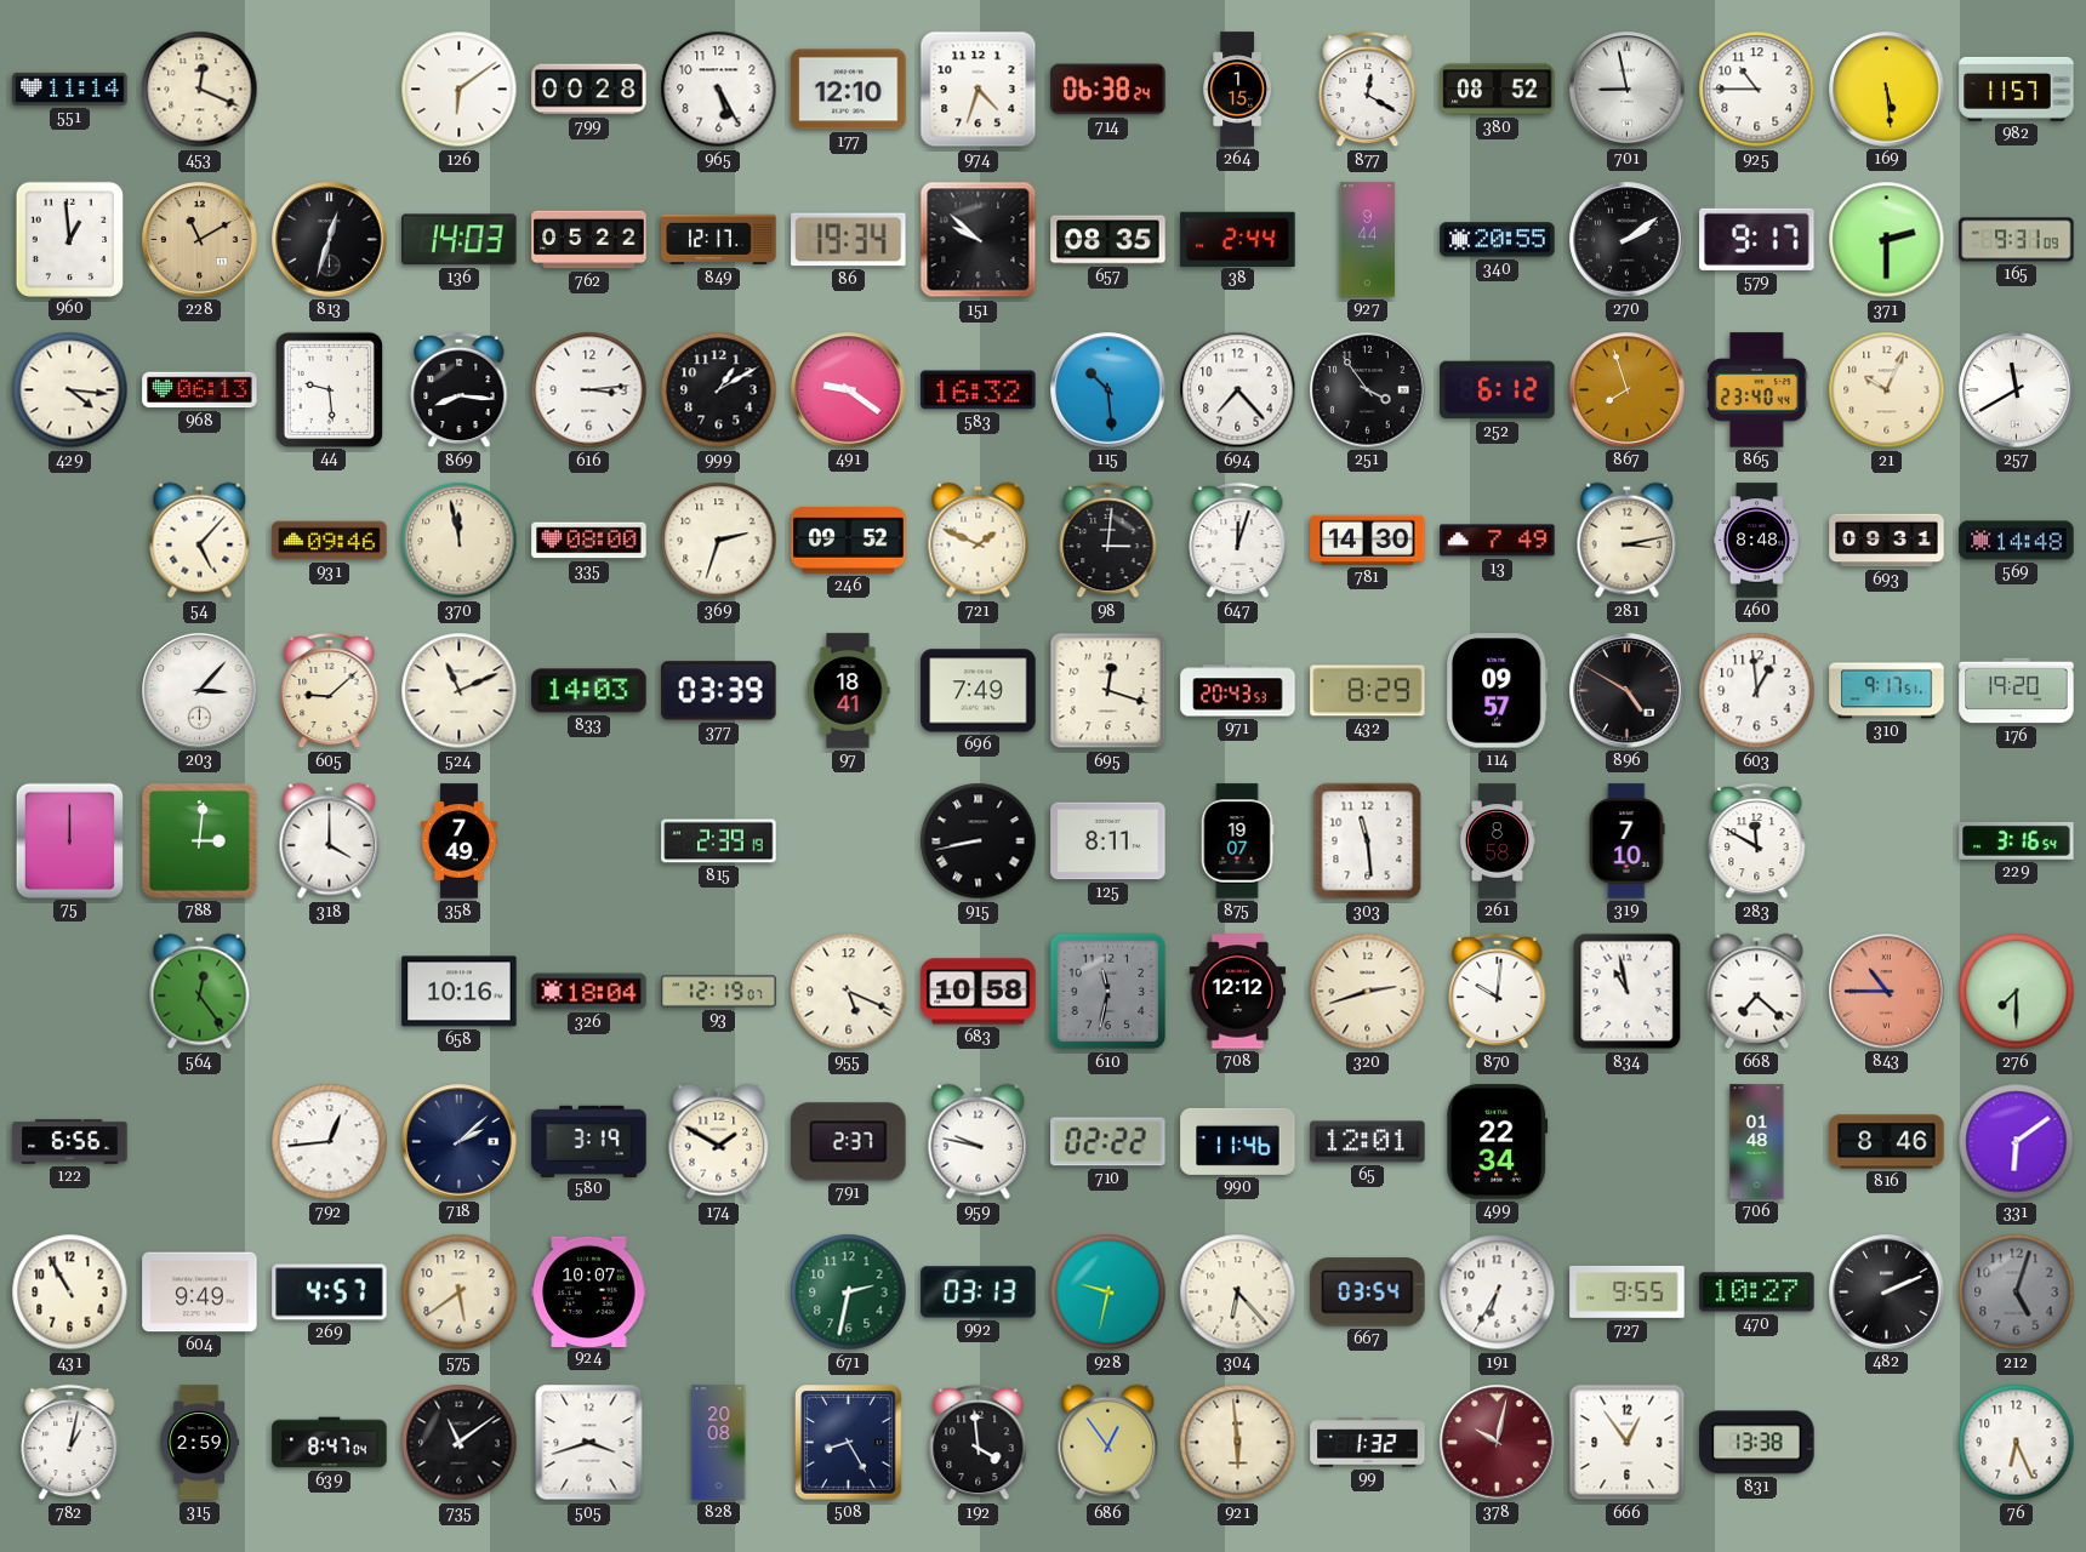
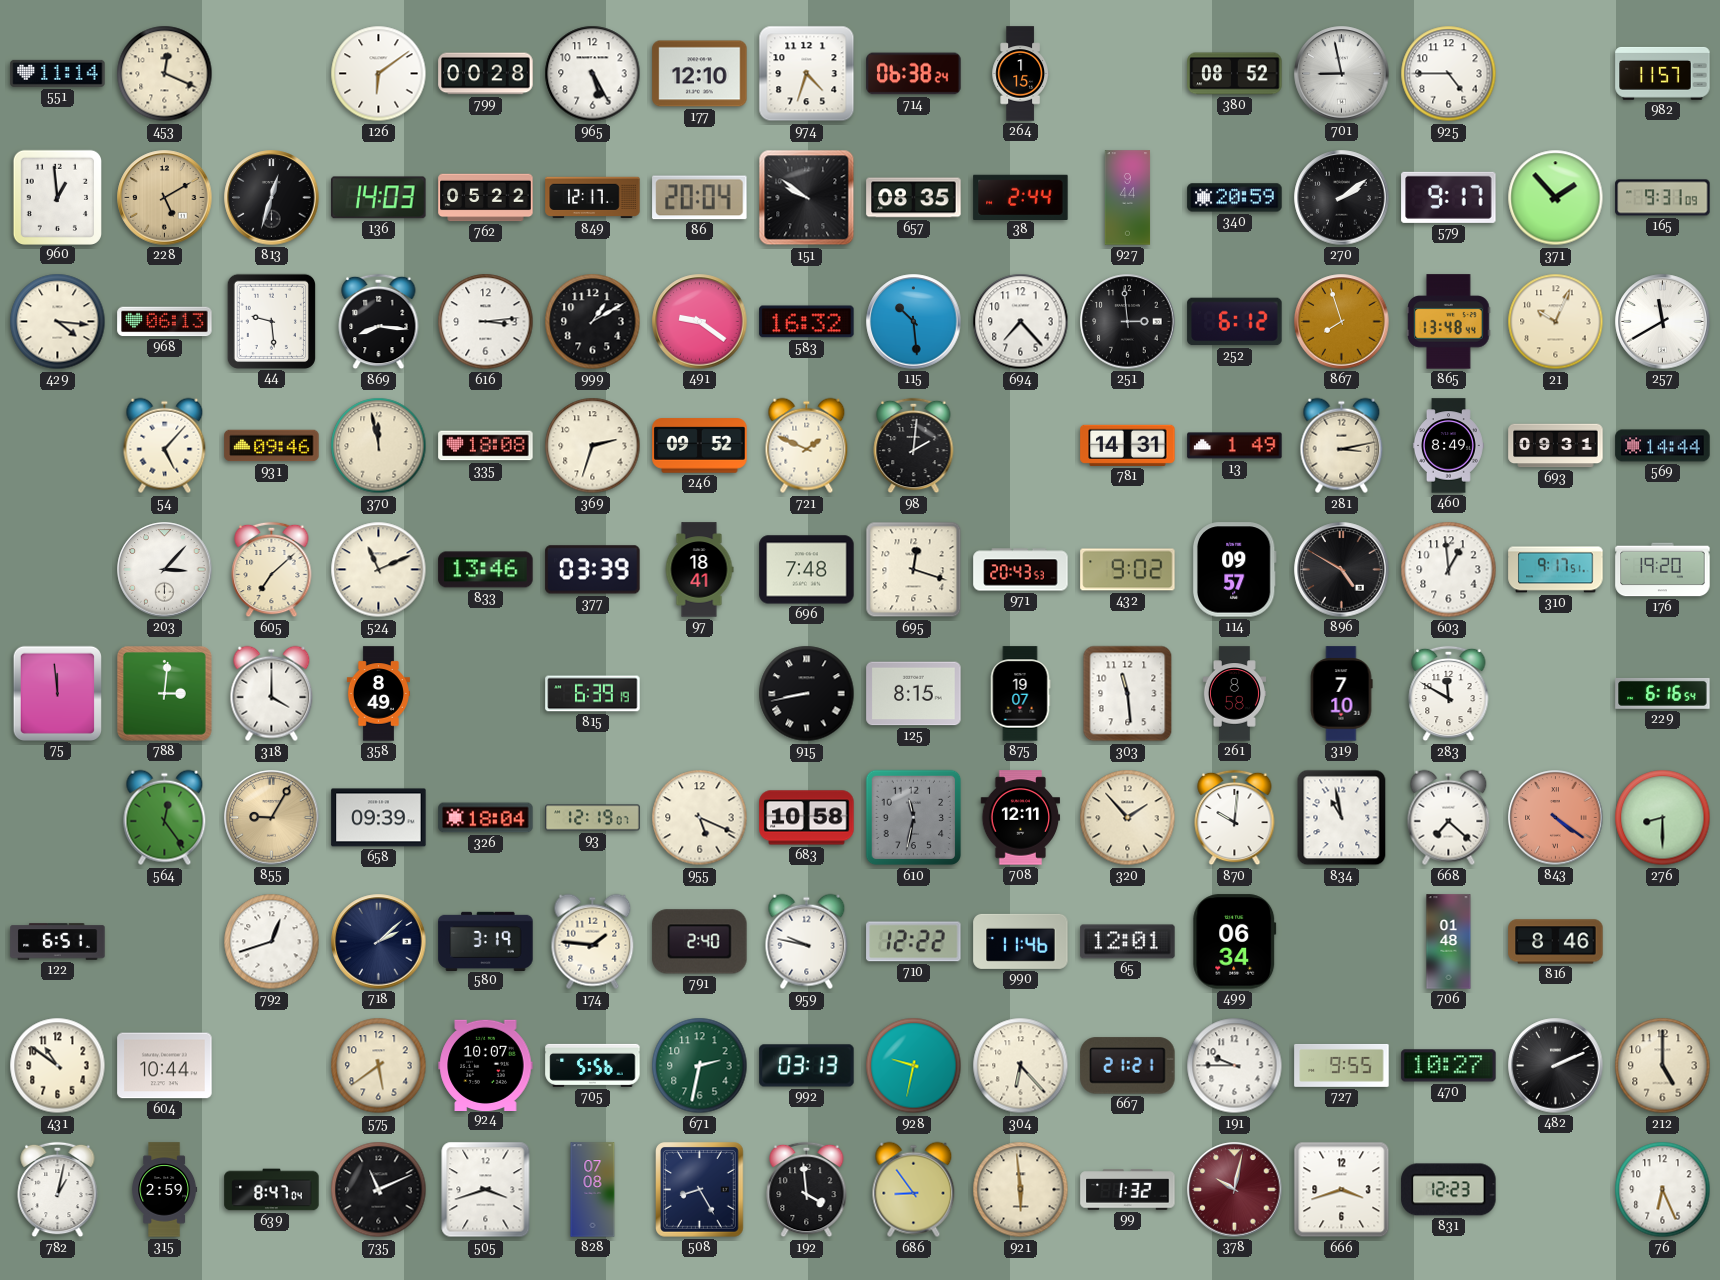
877: 12:20 -> none (1368, 90)
925: 10:45 -> 4:45 (1449, 74)
169: 5:29 -> none (1887, 90)
228: 11:10 -> 5:10 (165, 198)
86: 19:34 -> 20:04 (700, 198)
151: 9:52 -> 9:51 (807, 198)
340: 20:55 -> 20:59 (1235, 198)
371: 2:30 -> 1:53 (1556, 198)
251: 3:54 -> 2:59 (1128, 322)
865: 23:40 -> 13:48 (1449, 322)
335: 08:00 -> 18:08 (486, 446)
98: 3:01 -> 2:01 (914, 446)
647: 12:03 -> none (1238, 541)
781: 14:30 -> 14:31 (1128, 445)
13: 7:49 -> 1:49 (1235, 446)
460: 8:48 -> 8:49 (1448, 446)
569: 14:48 -> 14:44 (1663, 446)
605: 9:08 -> 7:08 (272, 570)
833: 14:03 -> 13:46 (486, 570)
696: 7:49 -> 7:48 (807, 570)
432: 8:29 -> 9:02 (1128, 570)
75: 12:00 -> 11:59 (57, 693)
358: 7:49 -> 8:49 (378, 694)
815: 2:39 -> 6:39 (593, 694)
125: 8:11 -> 8:15 (914, 694)
229: 3:16 -> 6:16 (1663, 693)
855: none -> 9:05 (272, 818)
658: 10:16 -> 09:39 (379, 818)
708: 12:12 -> 12:11 (1021, 818)
320: 2:42 -> 1:53 (1128, 818)
843: 10:45 -> 4:21 (1556, 818)
276: 7:30 -> 8:30 (1663, 818)
122: 6:56 -> 6:51 (58, 942)
792: 12:44 -> 12:42 (272, 942)
174: 1:50 -> 1:46 (593, 942)
791: 2:37 -> 2:40 (700, 942)
710: 02:22 -> 12:22 (914, 942)
499: 22:34 -> 06:34 (1235, 942)
331: 6:09 -> none (2017, 1142)
431: 10:55 -> 10:51 (58, 1066)
604: 9:49 -> 10:44 (165, 1066)
269: 4:57 -> none (330, 1293)
705: none -> 5:56 (593, 1065)
667: 03:54 -> 21:21 (1128, 1066)
191: 6:35 -> 9:45 (1235, 1066)
212: 5:03 -> 5:00 (1663, 1066)
212 dial: grey -> cream (1663, 1066)
735: 11:09 -> 11:11 (379, 1190)
828: 20:08 -> 07:08 (593, 1190)
686: 12:54 -> 8:54 (914, 1190)
666: 12:54 -> 3:42 (1342, 1190)
831: 13:38 -> 12:23 (1449, 1190)
